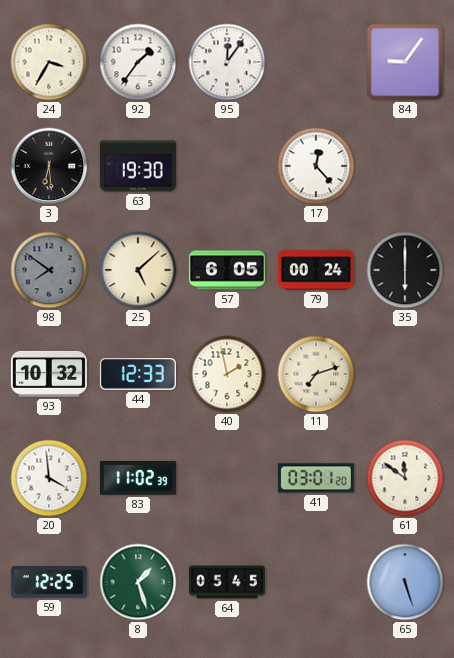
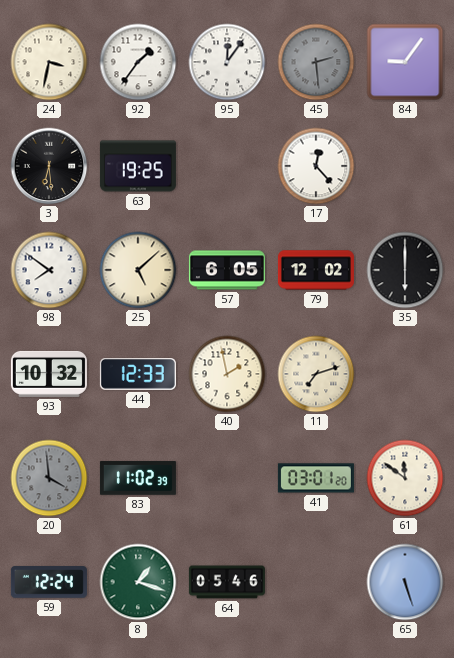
24: 3:35 -> 3:32 (49, 62)
45: none -> 2:29 (316, 62)
63: 19:30 -> 19:25 (138, 166)
98 dial: grey -> white (49, 270)
79: 00:24 -> 12:02 (316, 270)
20 dial: white -> grey (49, 478)
59: 12:25 -> 12:24 (49, 582)
8: 1:27 -> 1:18 (138, 582)
64: 05:45 -> 05:46 (227, 582)
